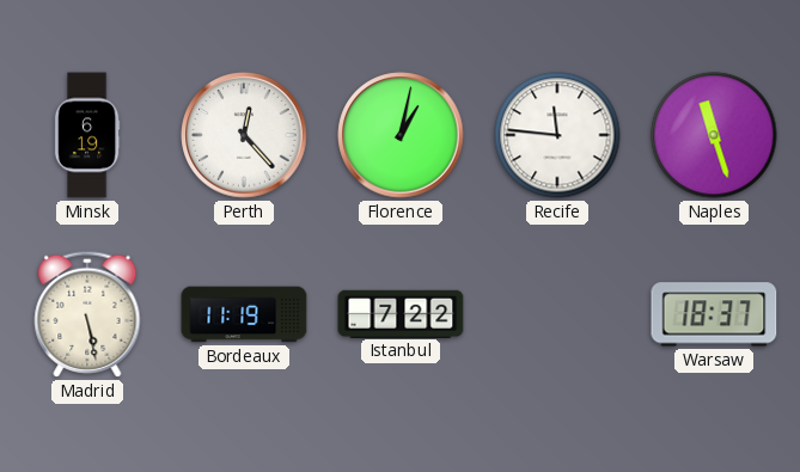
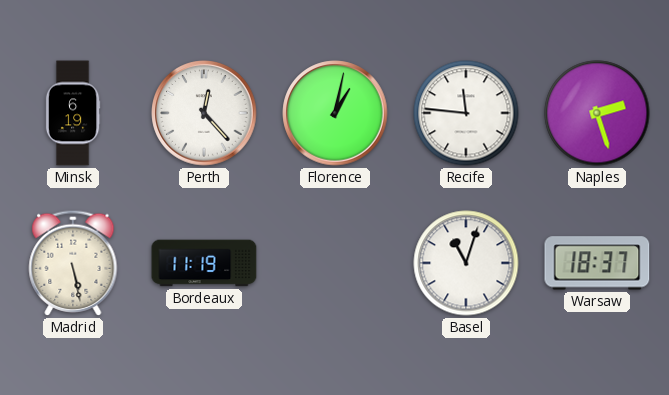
Naples: 11:27 -> 2:27 (597, 113)
Istanbul: 7:22 -> none (401, 313)
Basel: none -> 11:03 (466, 263)
